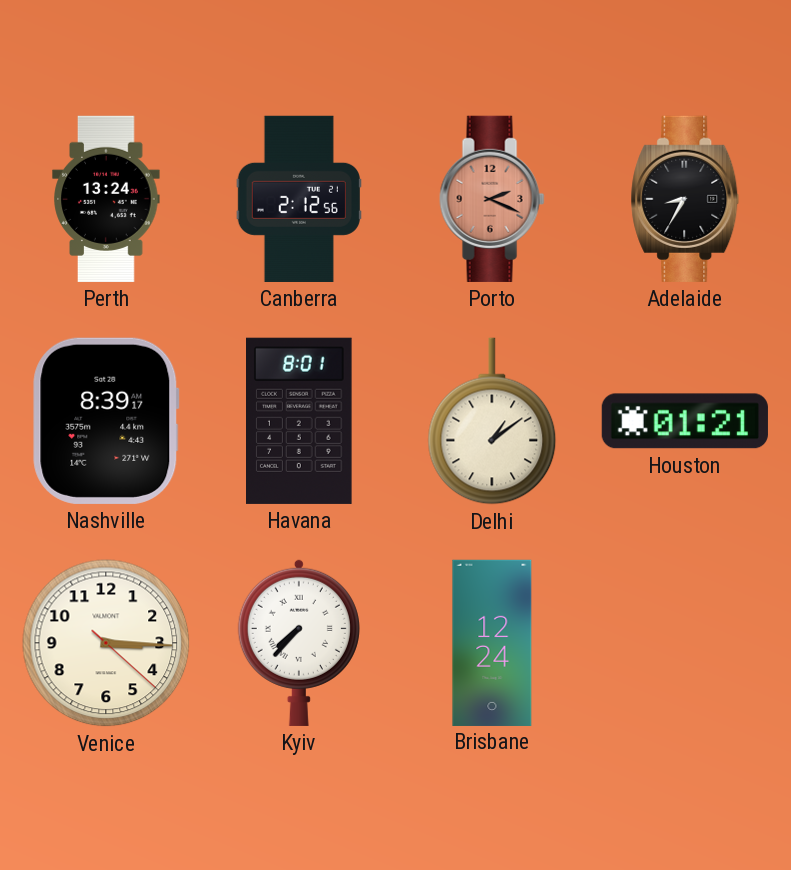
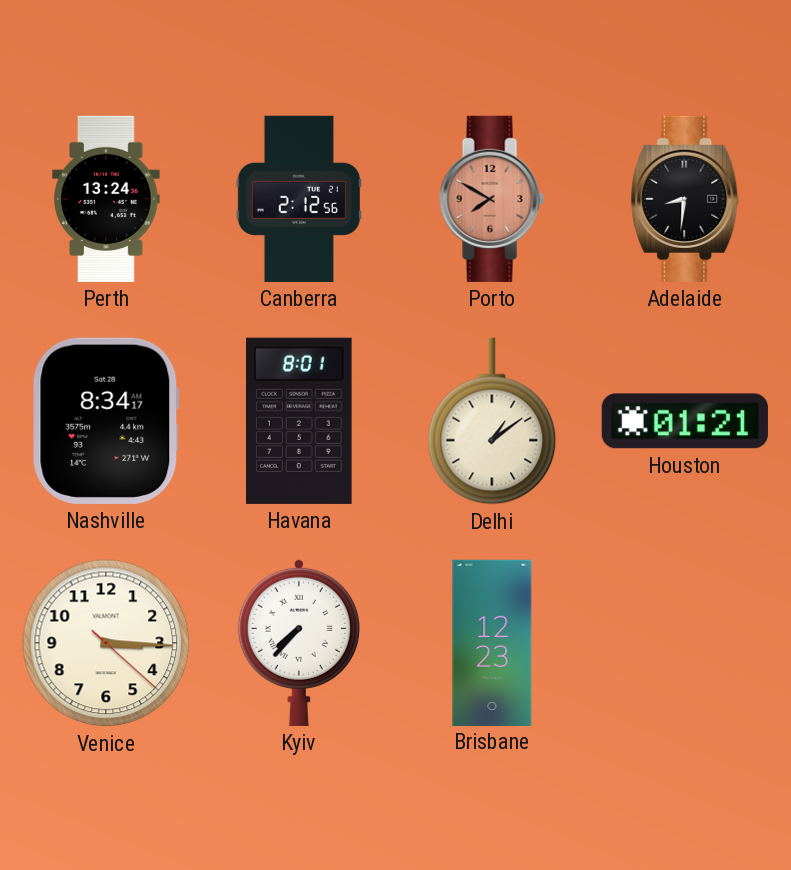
Porto: 2:19 -> 7:50 (492, 199)
Adelaide: 8:35 -> 8:31 (685, 199)
Nashville: 8:39 -> 8:34 (106, 421)
Brisbane: 12:24 -> 12:23 (492, 642)
